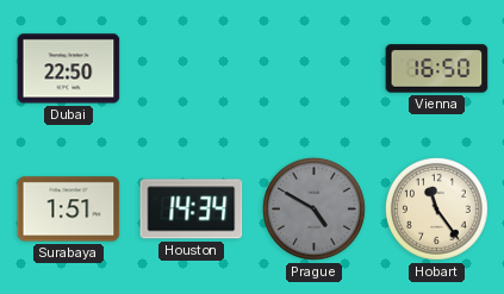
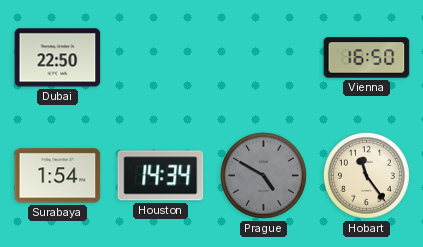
Surabaya: 1:51 -> 1:54 (58, 176)
